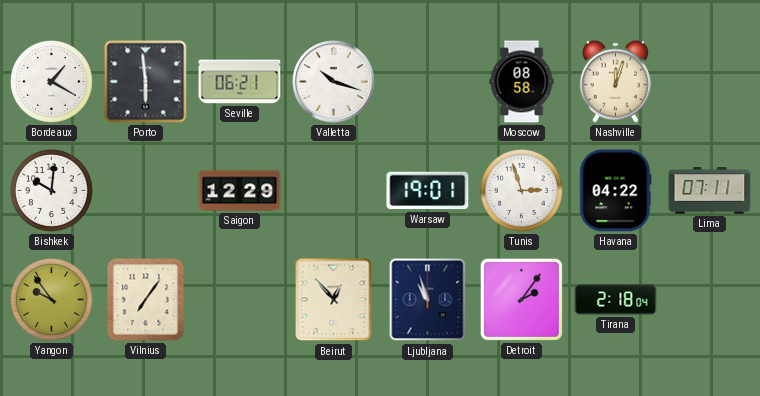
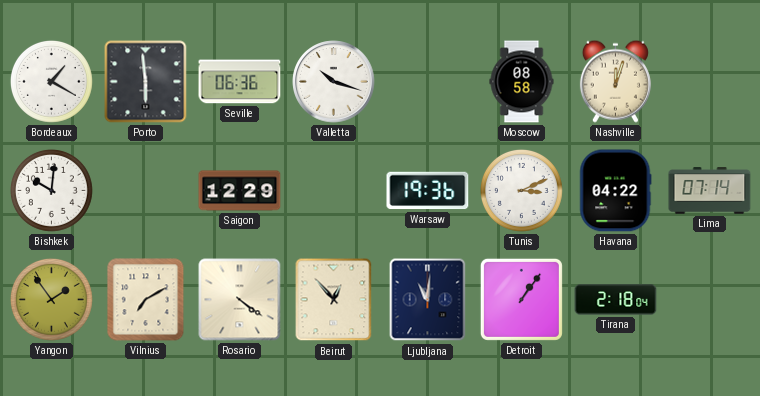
Seville: 06:21 -> 06:36 (240, 82)
Warsaw: 19:01 -> 19:36 (428, 191)
Tunis: 2:57 -> 3:11 (521, 190)
Lima: 07:11 -> 07:14 (710, 191)
Yangon: 9:54 -> 1:54 (51, 299)
Vilnius: 7:06 -> 7:10 (146, 300)
Rosario: none -> 4:21 (240, 300)
Ljubljana: 10:57 -> 11:01 (428, 300)
Detroit: 2:06 -> 1:06 (521, 299)
